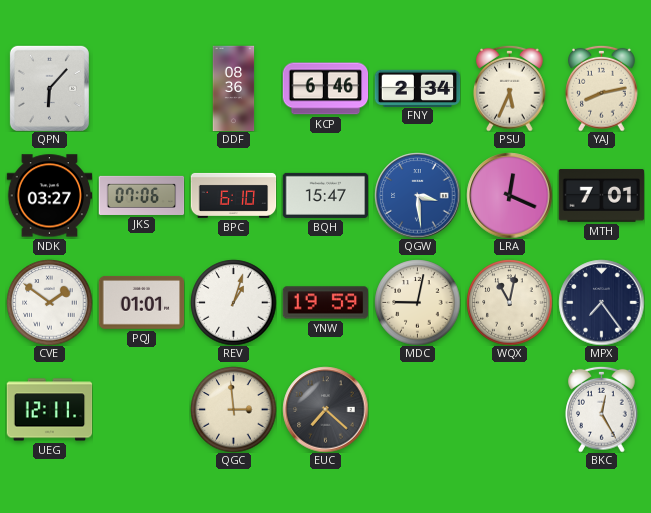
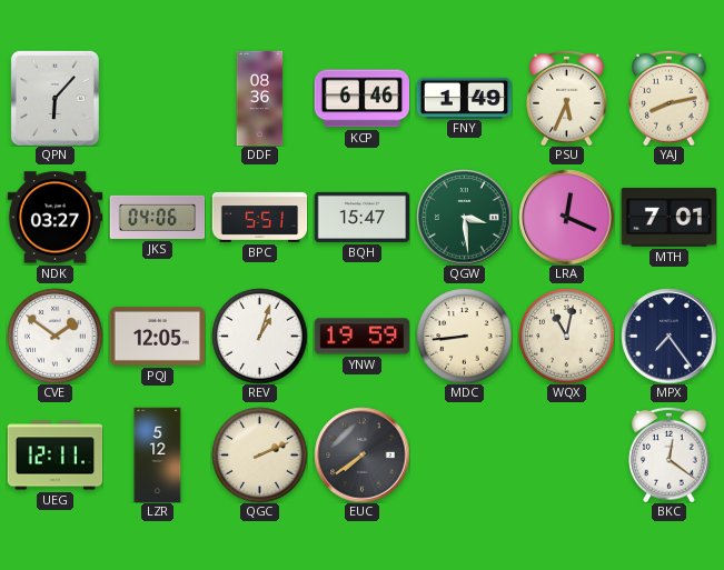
FNY: 2:34 -> 1:49 (464, 98)
JKS: 07:06 -> 04:06 (157, 217)
BPC: 6:10 -> 5:51 (259, 217)
QGW dial: blue -> green (464, 217)
PQJ: 01:01 -> 12:05 (157, 336)
MDC: 9:02 -> 8:44 (464, 336)
LZR: none -> 5:12 (158, 454)
QGC: 2:59 -> 2:11 (259, 454)
EUC: 7:22 -> 7:39 (361, 454)
BKC: 12:25 -> 12:21 (670, 454)
